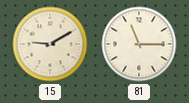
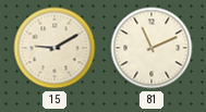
81: 11:15 -> 11:11 (152, 48)
